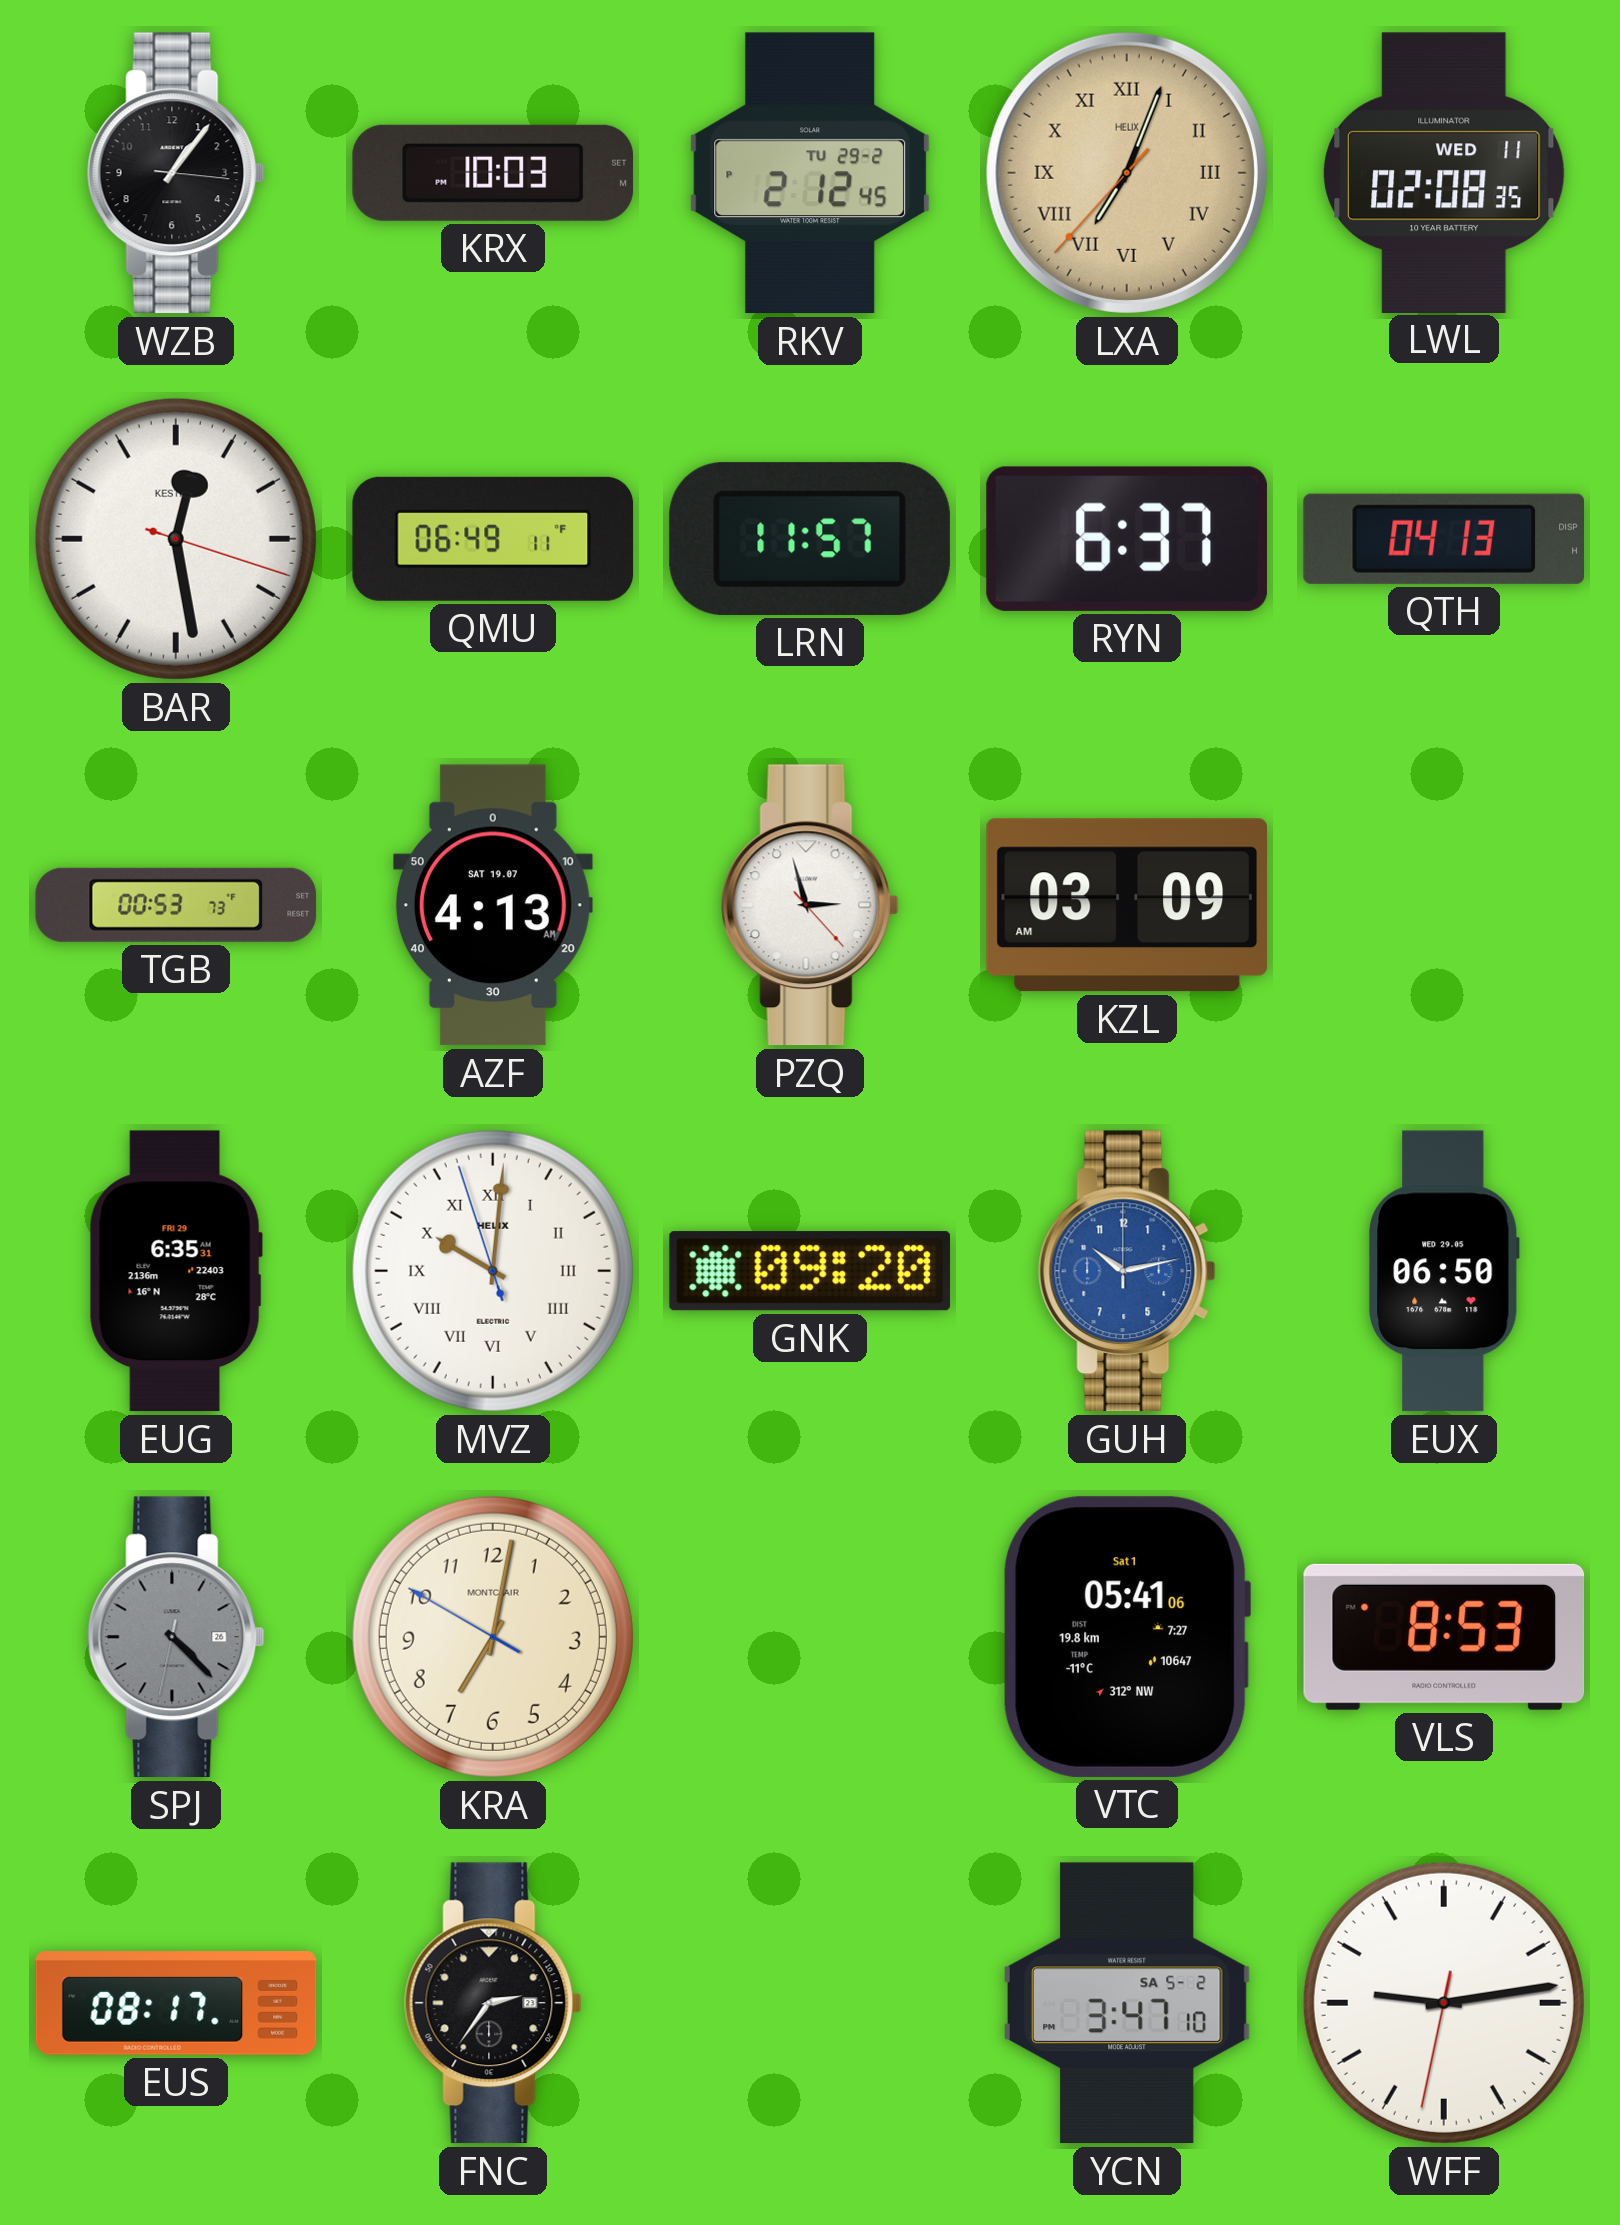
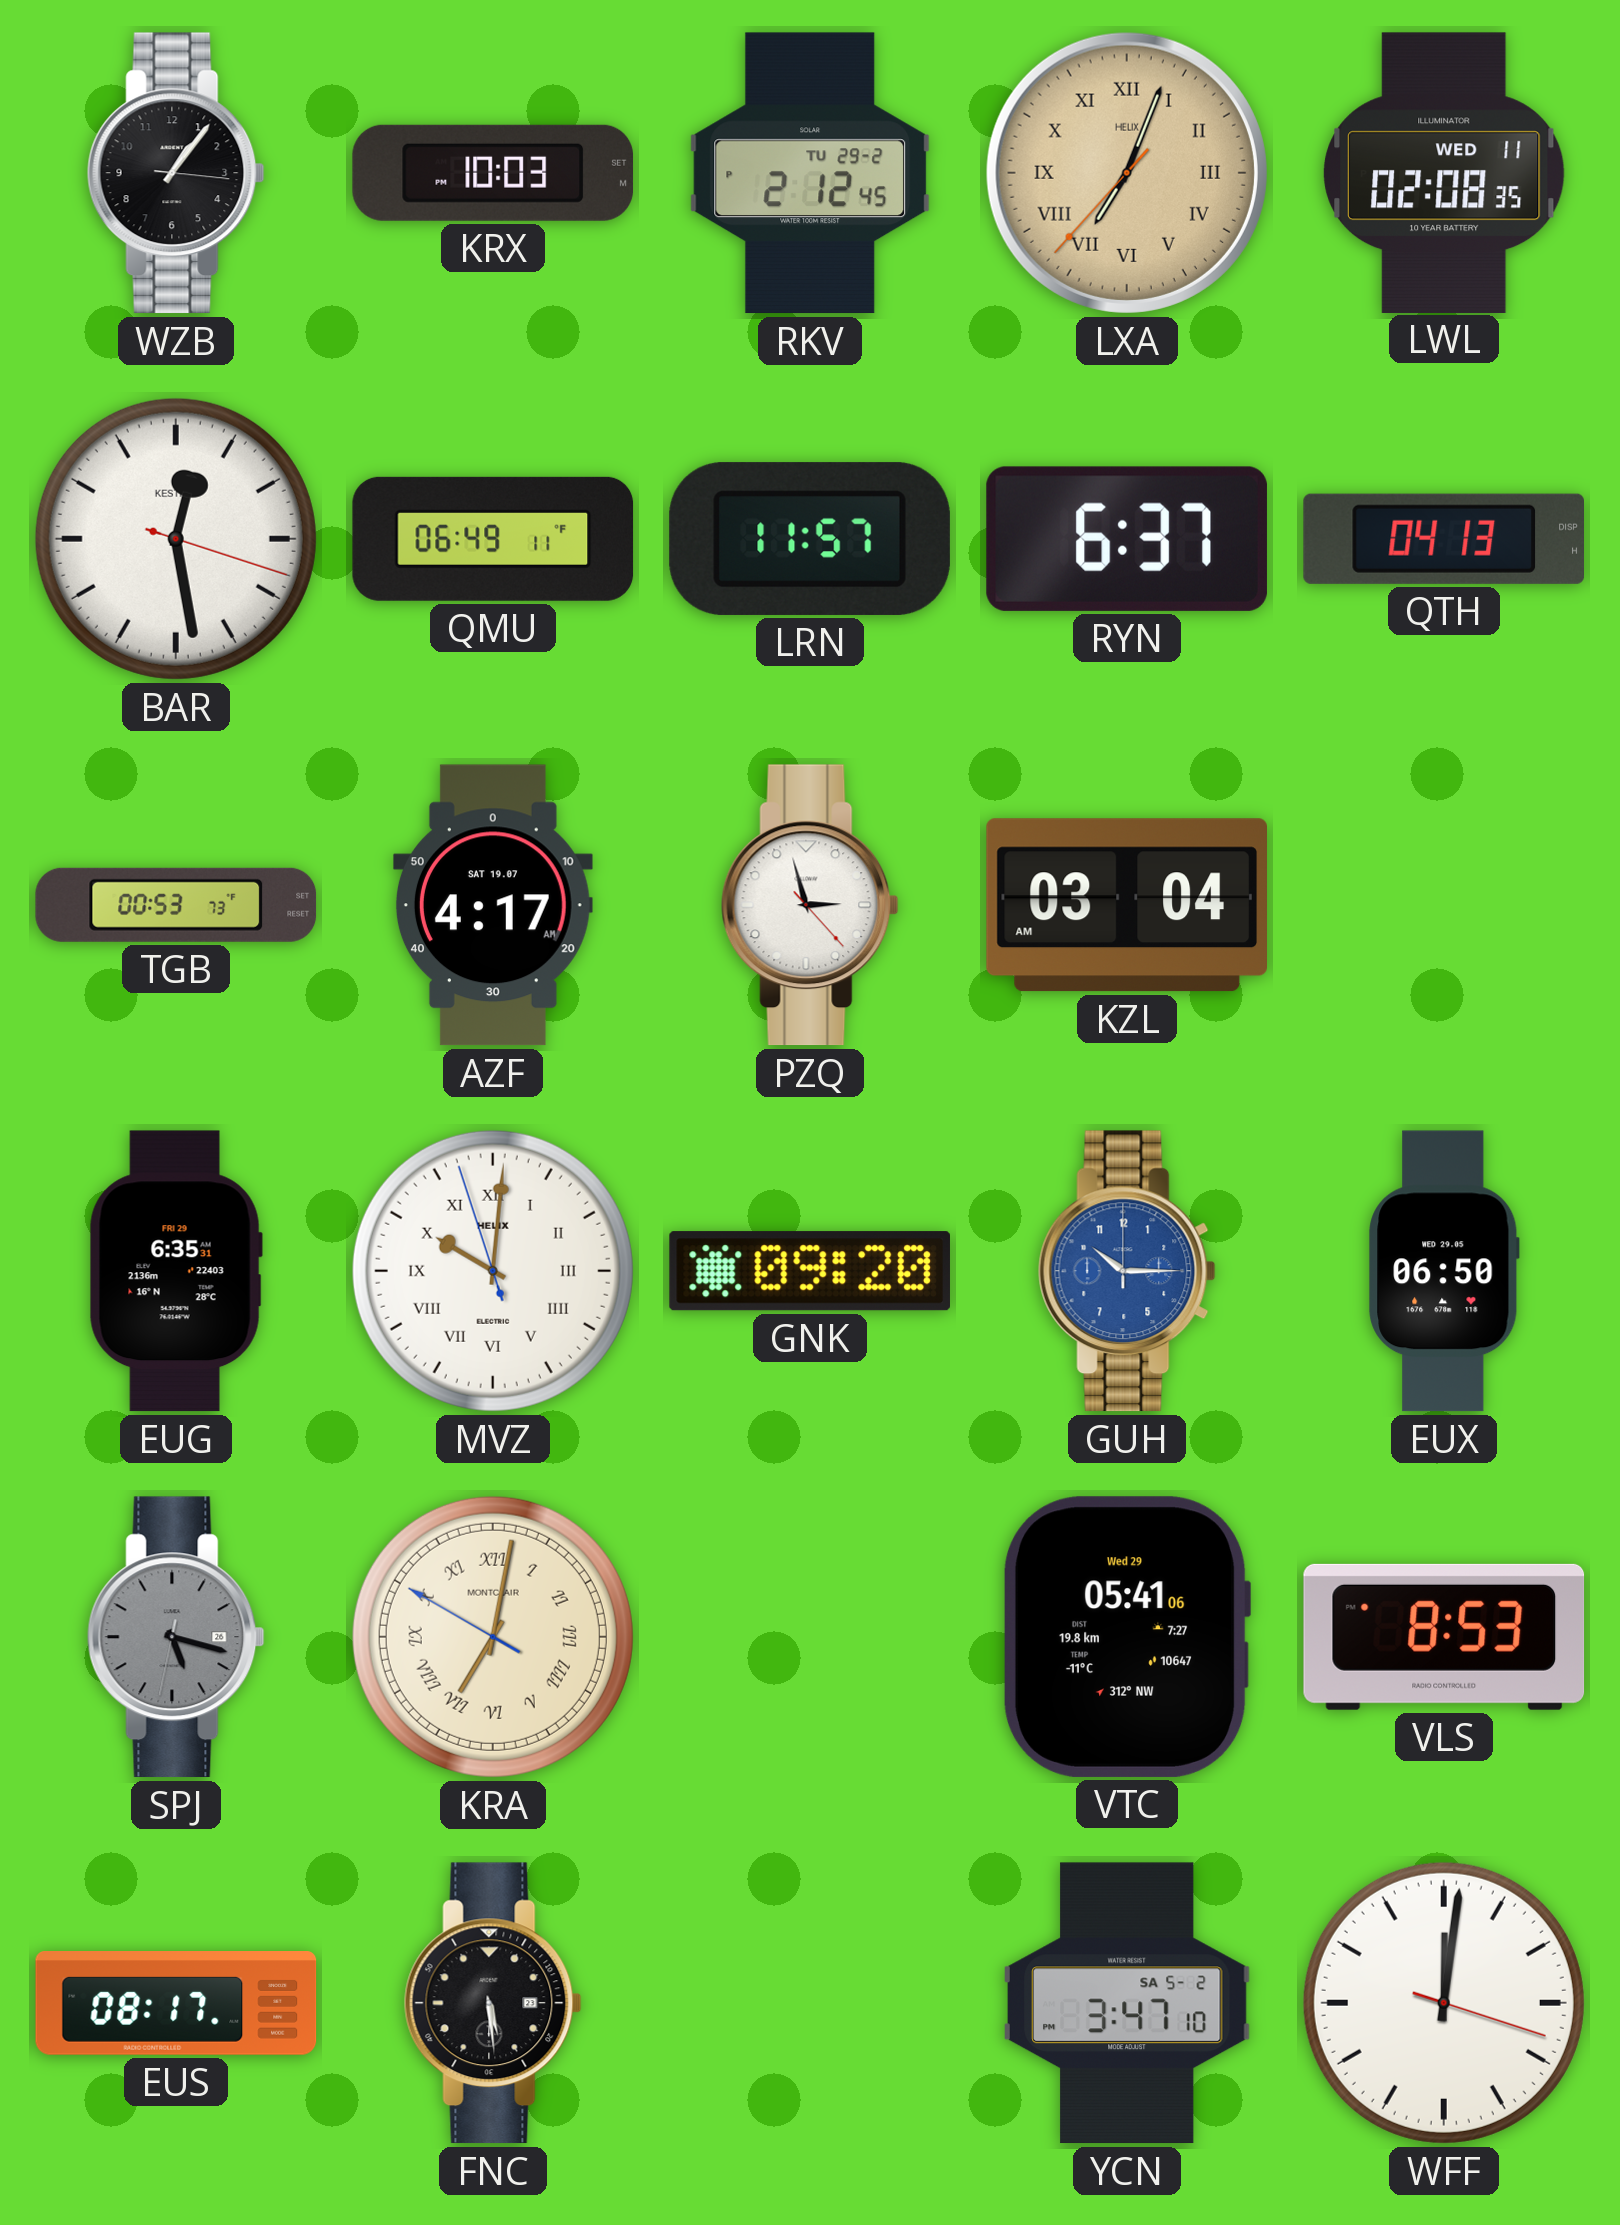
AZF: 4:13 -> 4:17 (493, 905)
KZL: 03:09 -> 03:04 (1126, 905)
GUH: 10:13 -> 10:15 (1127, 1271)
SPJ: 4:22 -> 5:17 (176, 1637)
KRA numerals: Arabic -> Roman (493, 1637)
VTC date: Sat 1 -> Wed 29 (1127, 1637)
FNC: 2:36 -> 5:29 (493, 2003)
WFF: 9:13 -> 12:01 (1444, 2003)
